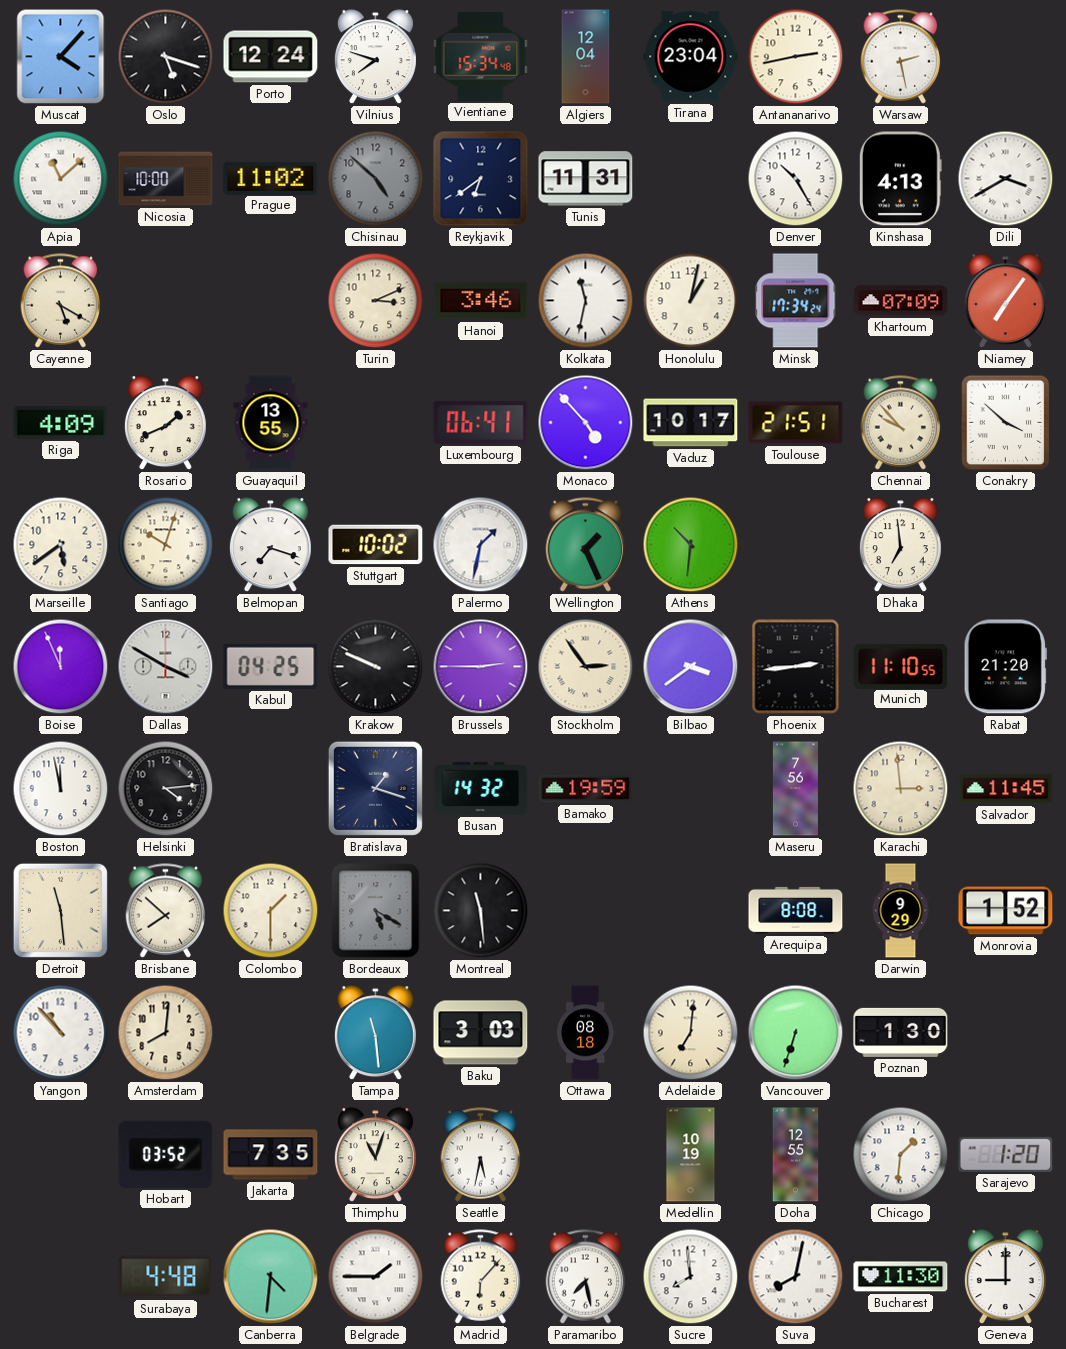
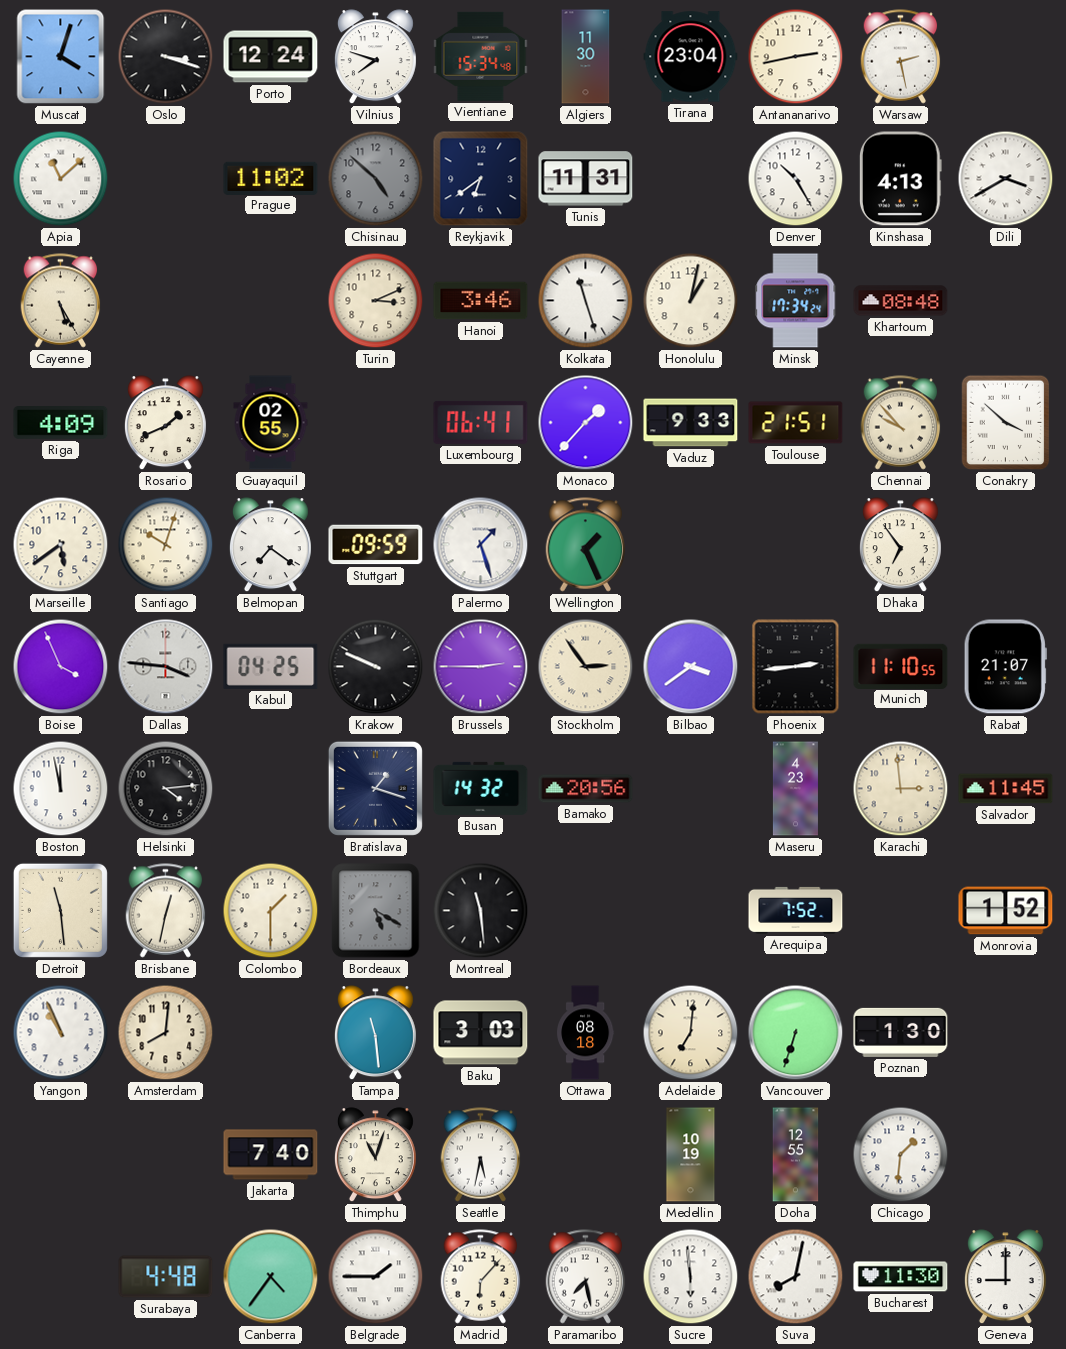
Muscat: 4:07 -> 4:03 (61, 57)
Oslo: 5:18 -> 3:18 (166, 57)
Algiers: 12:04 -> 11:30 (586, 57)
Nicosia: 10:00 -> none (166, 179)
Cayenne: 5:20 -> 5:25 (61, 301)
Kolkata: 11:32 -> 11:27 (586, 301)
Khartoum: 07:09 -> 08:48 (901, 301)
Niamey: 7:06 -> none (1005, 301)
Guayaquil: 13:55 -> 02:55 (271, 423)
Monaco: 4:53 -> 1:37 (586, 423)
Vaduz: 10:17 -> 9:33 (691, 423)
Belmopan: 7:18 -> 7:21 (270, 545)
Stuttgart: 10:02 -> 09:59 (376, 545)
Palermo: 1:32 -> 1:27 (481, 545)
Athens: 10:31 -> none (691, 545)
Dhaka: 6:59 -> 6:54 (900, 545)
Boise: 11:56 -> 3:56 (61, 667)
Dallas: 3:50 -> 3:46 (166, 667)
Rabat: 21:20 -> 21:07 (1005, 667)
Bamako: 19:59 -> 20:56 (586, 789)
Maseru: 7:56 -> 4:23 (795, 789)
Brisbane: 7:52 -> 12:32 (166, 911)
Arequipa: 8:08 -> 7:52 (796, 910)
Darwin: 9:29 -> none (901, 911)
Yangon: 10:53 -> 10:56 (61, 1033)
Hobart: 03:52 -> none (166, 1154)
Jakarta: 7:35 -> 7:40 (271, 1155)
Sarajevo: 1:20 -> none (1006, 1154)
Canberra: 4:31 -> 4:36 (271, 1277)
Sucre: 7:59 -> 5:59 (691, 1277)
